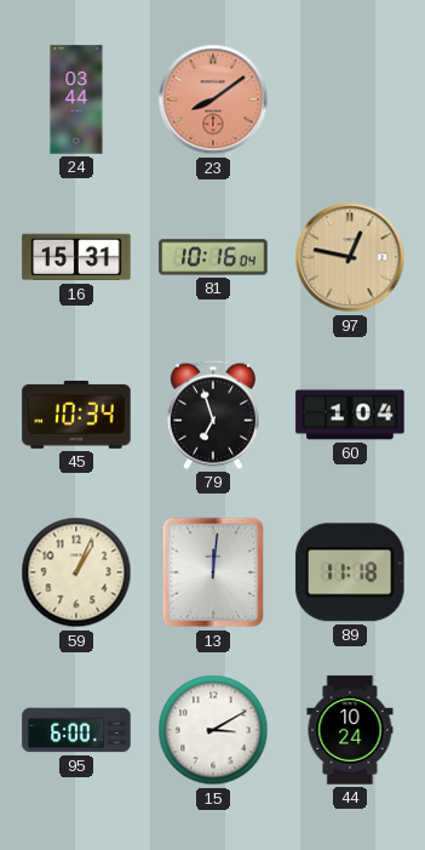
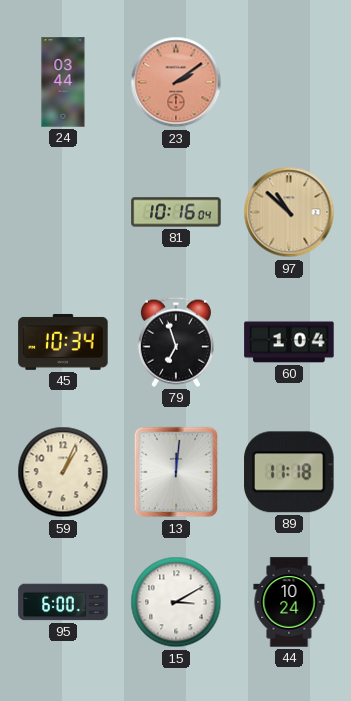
23: 8:09 -> 2:09 (176, 82)
16: 15:31 -> none (76, 257)
97: 12:47 -> 10:52 (289, 212)
